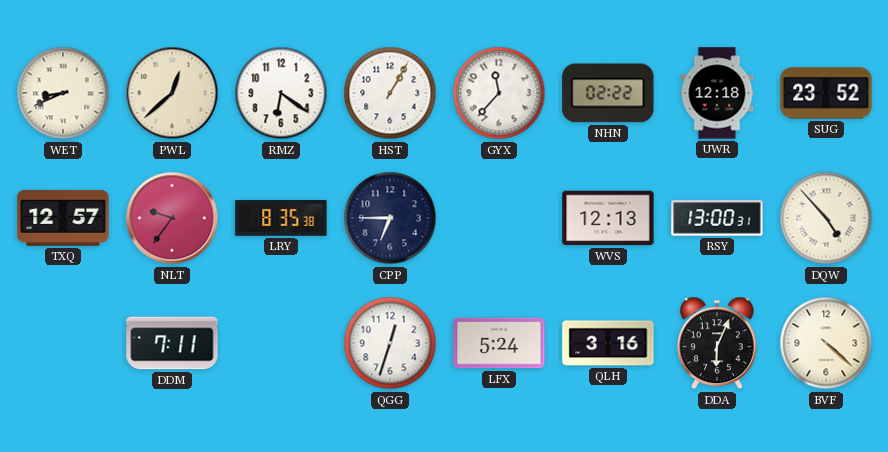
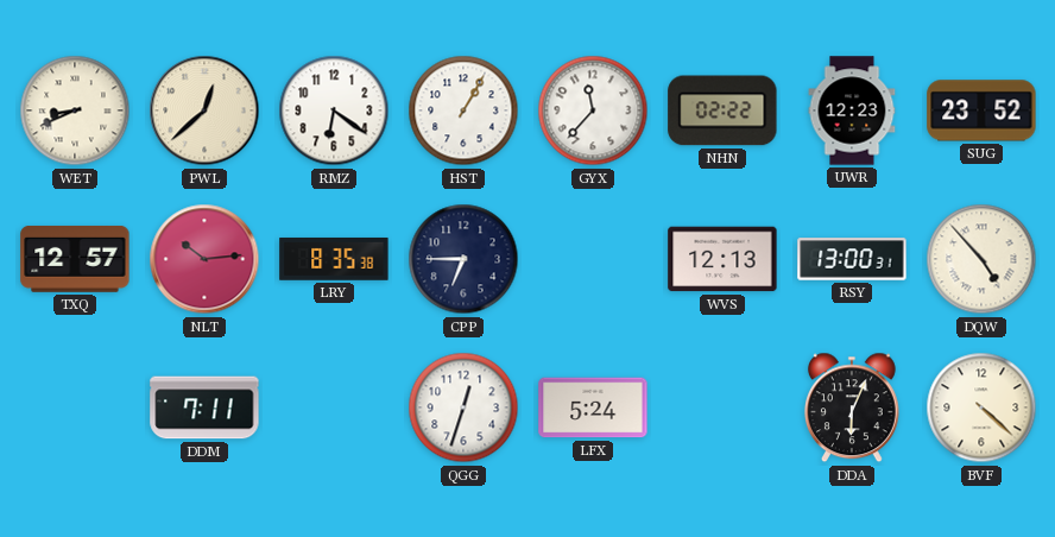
UWR: 12:18 -> 12:23 (852, 110)
NLT: 9:36 -> 10:14 (204, 259)
QLH: 3:16 -> none (608, 343)
